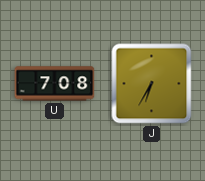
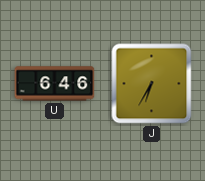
U: 7:08 -> 6:46 (55, 84)
